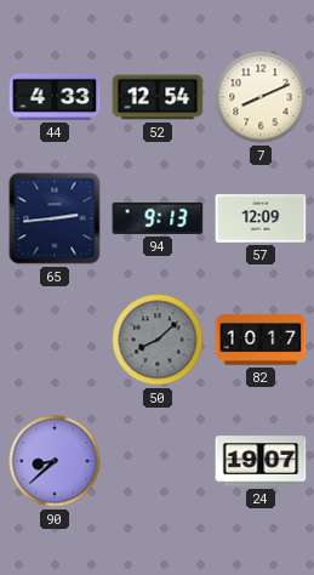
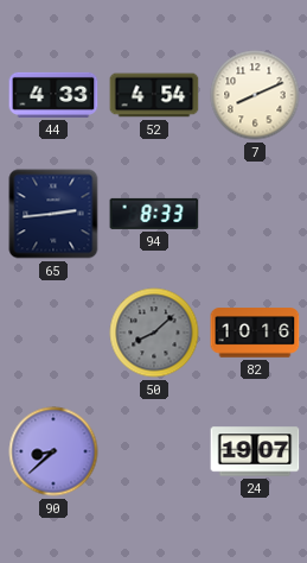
52: 12:54 -> 4:54 (154, 95)
94: 9:13 -> 8:33 (154, 214)
57: 12:09 -> none (261, 218)
82: 10:17 -> 10:16 (255, 333)
